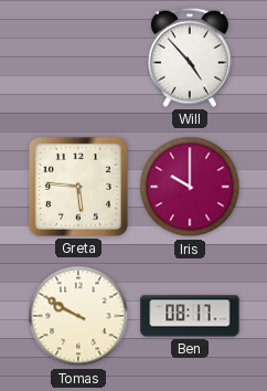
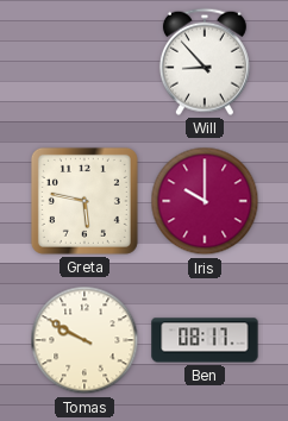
Will: 4:53 -> 8:53 (205, 62)
Greta: 5:46 -> 5:47 (84, 201)
